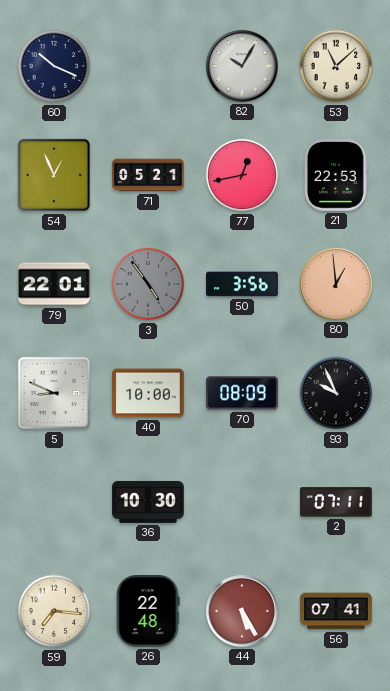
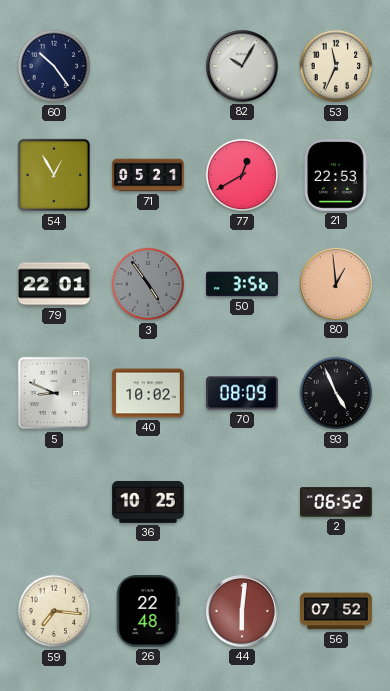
60: 10:19 -> 10:24 (54, 66)
53: 11:08 -> 11:34 (336, 66)
54: 12:56 -> 12:55 (54, 175)
77: 12:43 -> 12:40 (242, 175)
40: 10:00 -> 10:02 (149, 393)
93: 9:56 -> 4:56 (336, 393)
36: 10:30 -> 10:25 (148, 502)
2: 07:11 -> 06:52 (337, 502)
44: 5:25 -> 6:01 (242, 611)
56: 07:41 -> 07:52 (337, 611)
